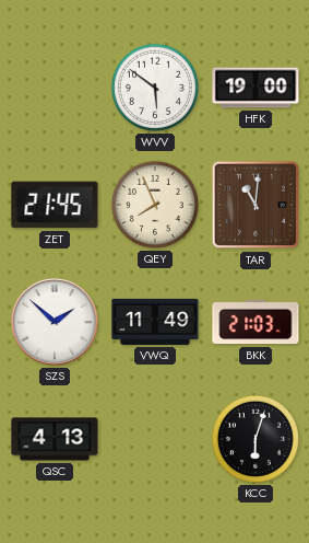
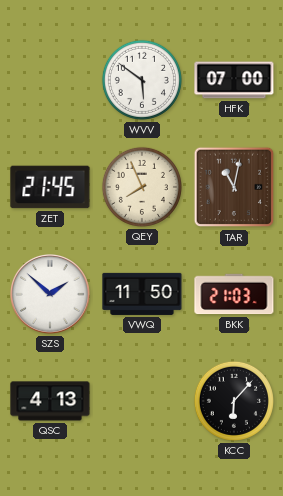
HFK: 19:00 -> 07:00 (234, 80)
TAR: 11:01 -> 11:02 (234, 187)
VWQ: 11:49 -> 11:50 (142, 294)
KCC: 6:03 -> 6:07 (234, 401)
